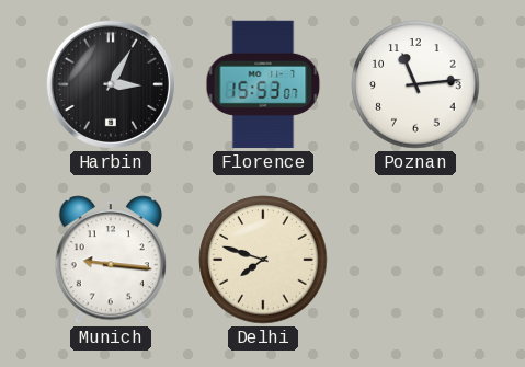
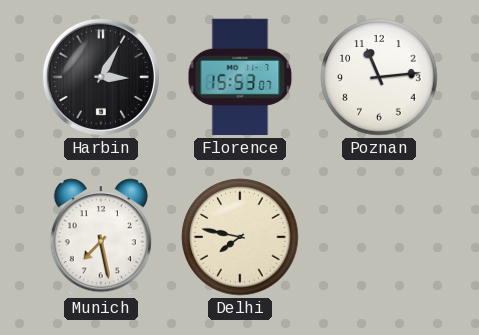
Munich: 9:16 -> 7:28 (101, 237)
Delhi: 7:48 -> 7:47 (240, 237)
